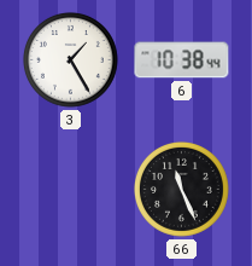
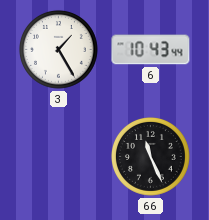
6: 10:38 -> 10:43 (151, 50)
